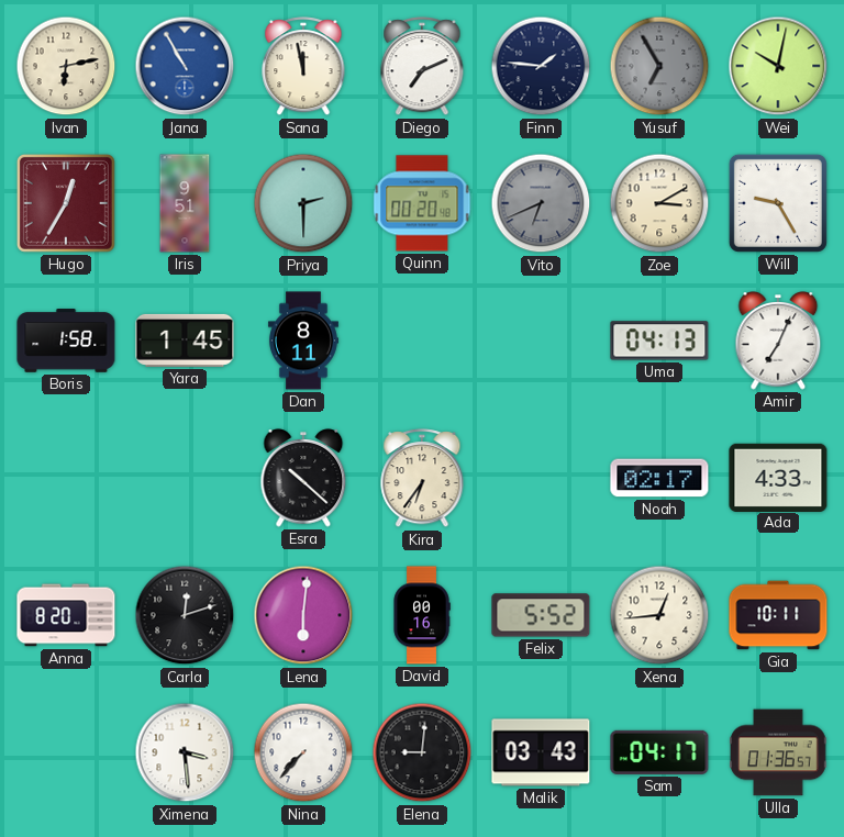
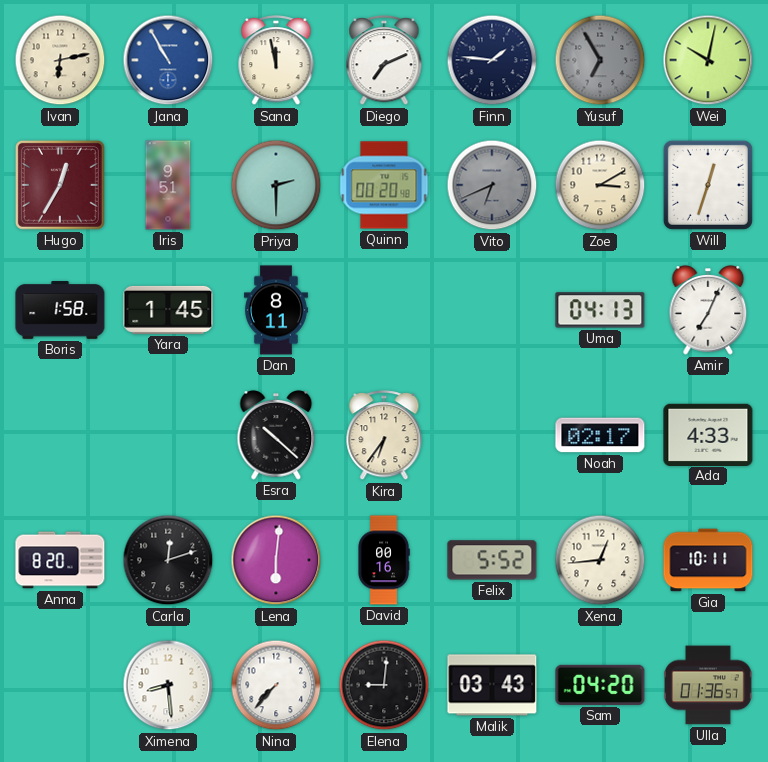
Will: 9:25 -> 12:33 (708, 185)
Ximena: 3:29 -> 8:29 (168, 685)
Sam: 04:17 -> 04:20 (600, 685)
